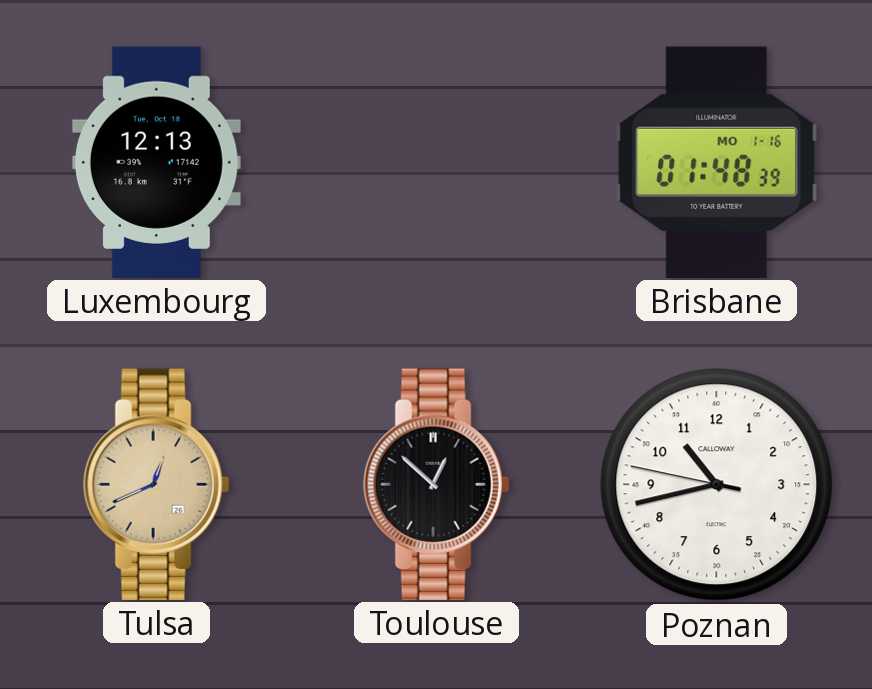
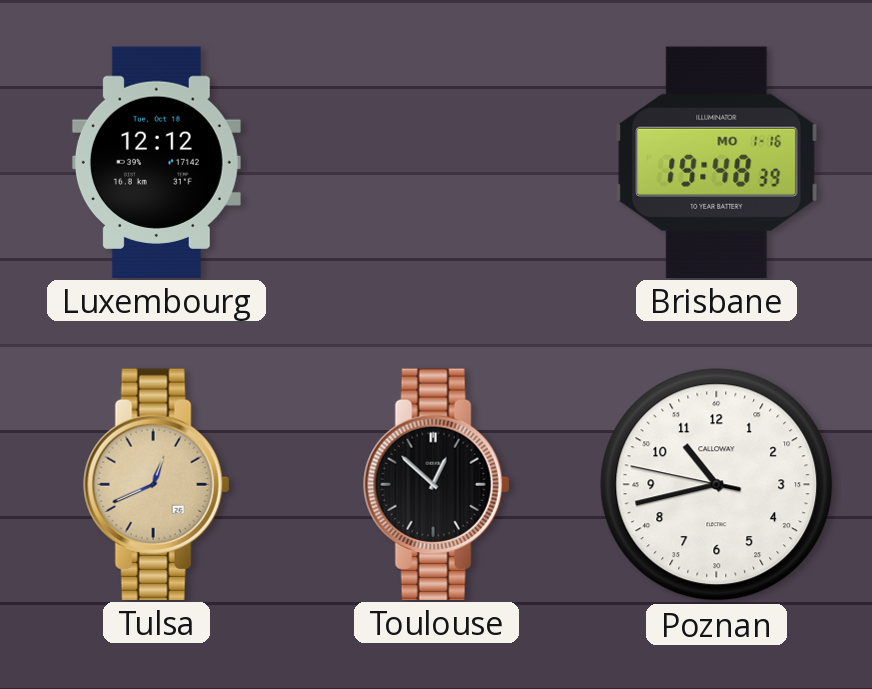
Luxembourg: 12:13 -> 12:12 (156, 162)
Brisbane: 01:48 -> 19:48 (717, 162)
